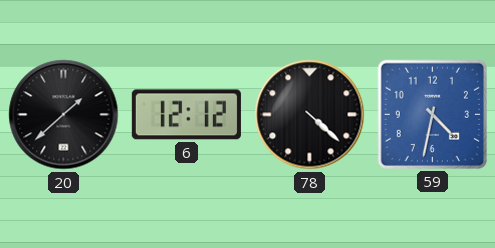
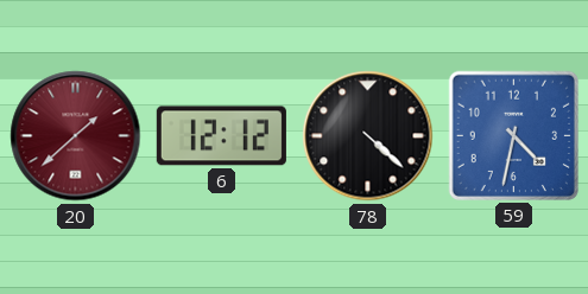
20 dial: black -> burgundy (76, 136)
